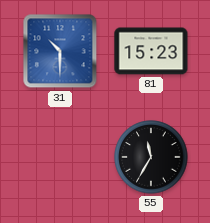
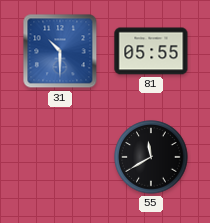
81: 15:23 -> 05:55 (151, 51)
55: 11:35 -> 11:40 (151, 157)
